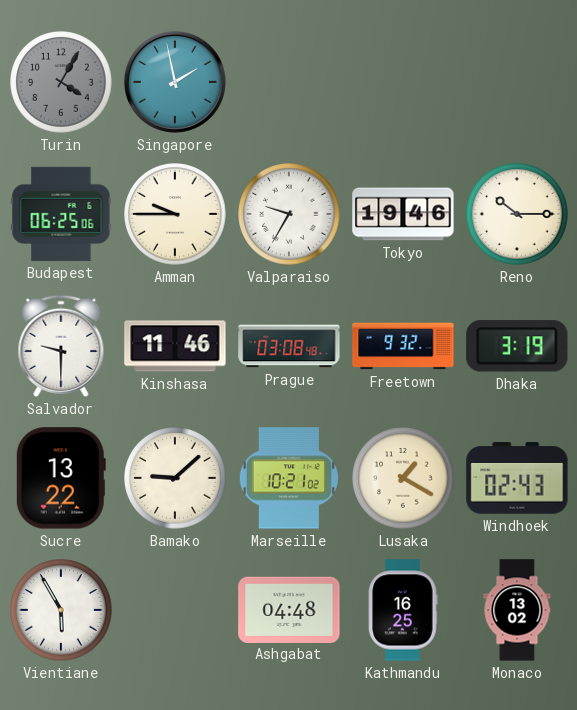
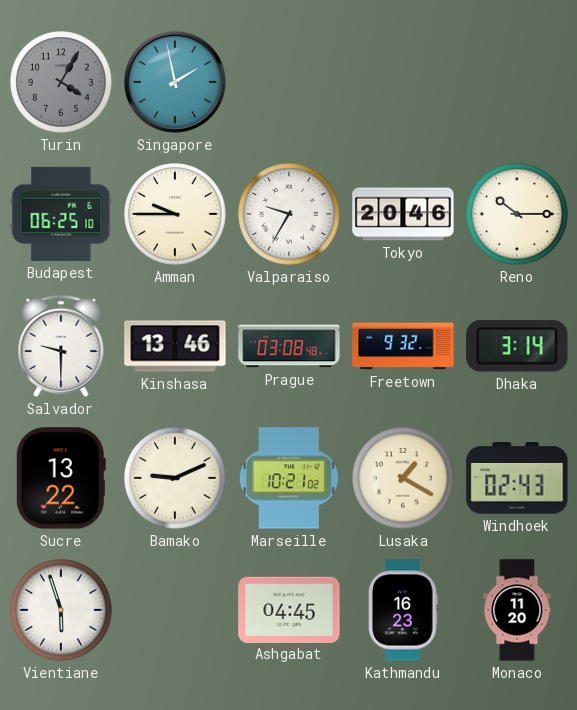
Budapest: 06:25:06 -> 06:25:10 (61, 214)
Tokyo: 19:46 -> 20:46 (403, 214)
Kinshasa: 11:46 -> 13:46 (175, 346)
Dhaka: 3:19 -> 3:14 (517, 346)
Bamako: 9:08 -> 9:11 (175, 478)
Vientiane: 5:55 -> 5:57 (61, 610)
Ashgabat: 04:48 -> 04:45 (289, 609)
Kathmandu: 16:25 -> 16:23 (403, 610)
Monaco: 13:02 -> 11:20 (517, 610)
